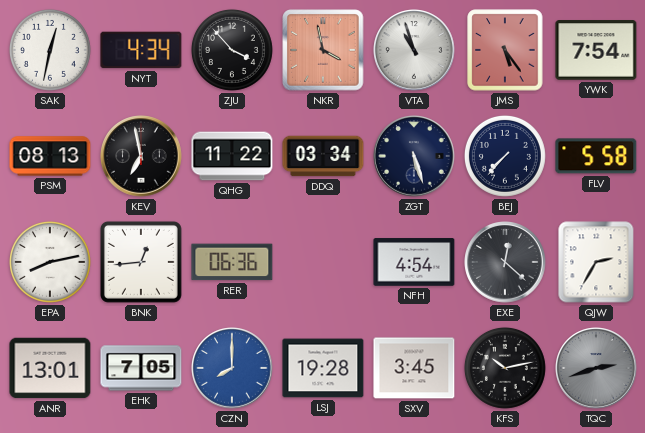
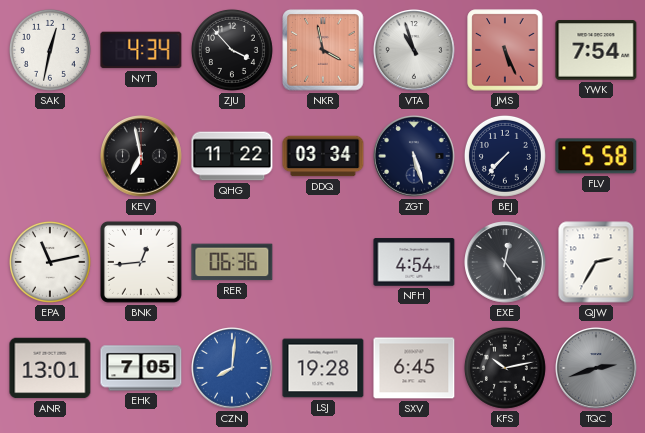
JMS: 5:24 -> 5:26 (505, 50)
PSM: 08:13 -> none (50, 156)
EPA: 8:13 -> 11:13 (50, 262)
EXE: 12:22 -> 12:24 (505, 262)
CZN: 8:00 -> 8:01 (232, 368)
SXV: 3:45 -> 6:45 (414, 368)
